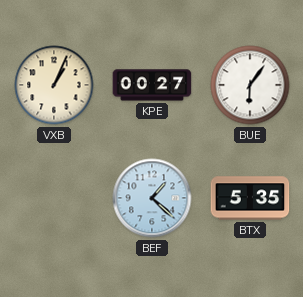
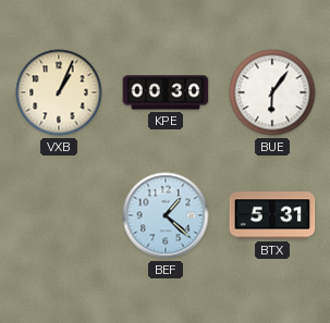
KPE: 00:27 -> 00:30 (166, 92)
BTX: 5:35 -> 5:31 (272, 215)
